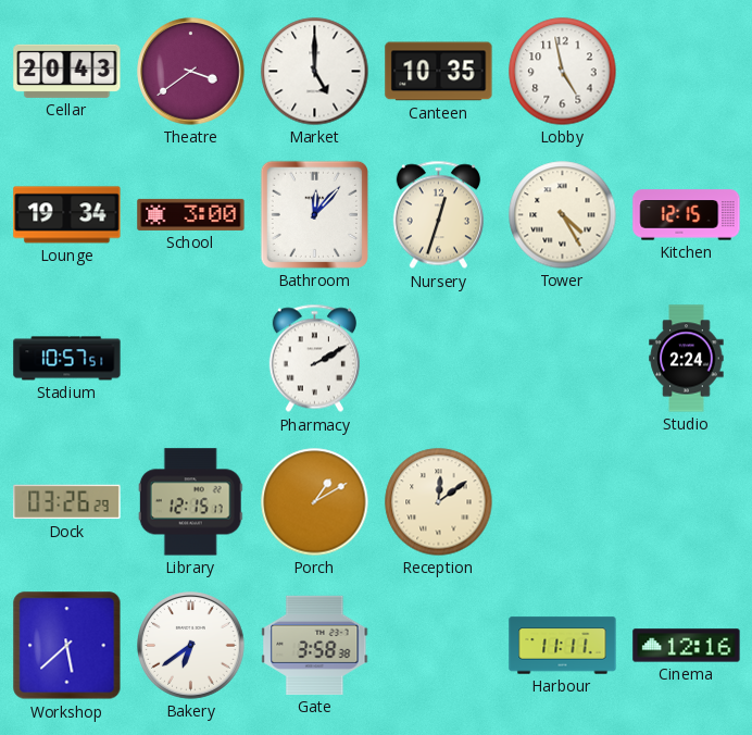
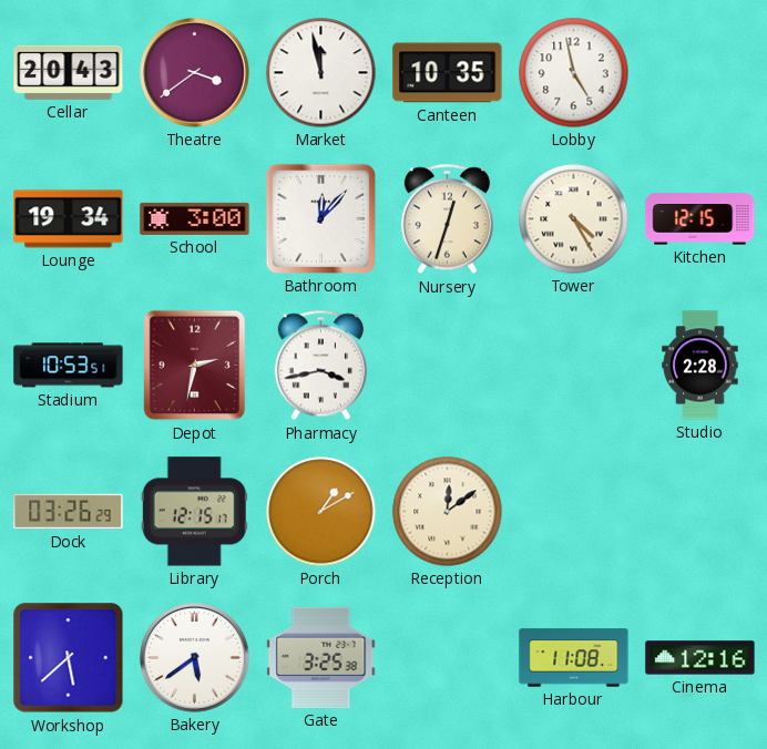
Market: 5:00 -> 11:58 (321, 73)
Stadium: 10:57 -> 10:53 (69, 366)
Depot: none -> 2:32 (195, 366)
Pharmacy: 2:10 -> 3:43 (320, 366)
Studio: 2:24 -> 2:28 (700, 366)
Bakery: 6:39 -> 5:39 (195, 658)
Gate: 3:58 -> 3:25 (321, 657)
Harbour: 11:11 -> 11:08 (574, 658)
